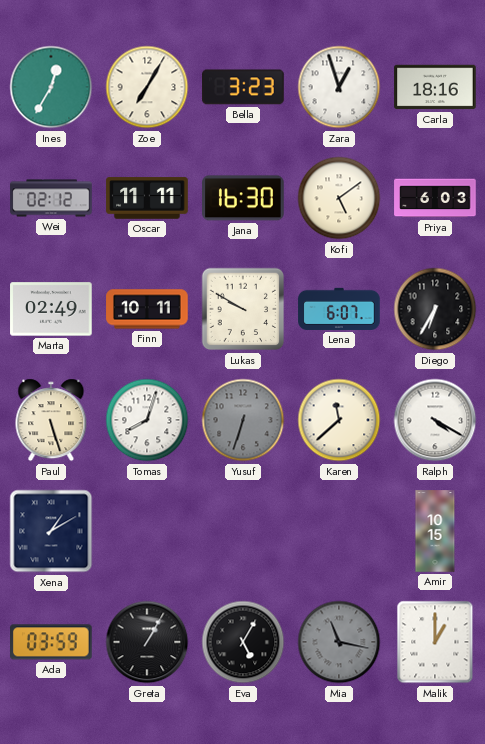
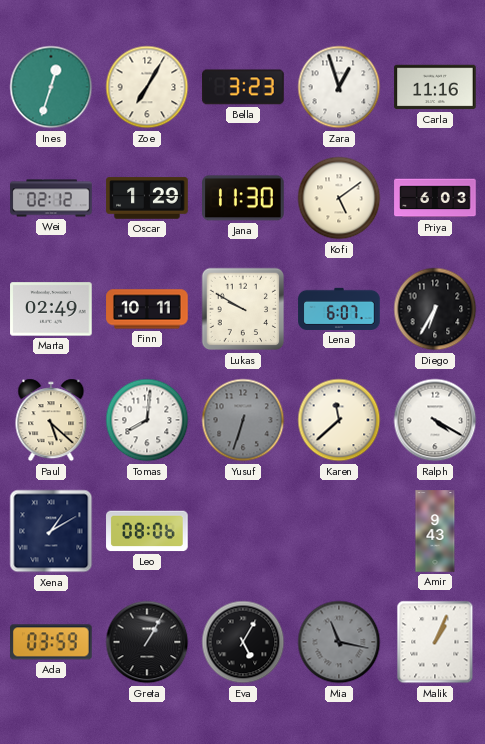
Ines: 12:35 -> 12:33 (51, 87)
Carla: 18:16 -> 11:16 (435, 87)
Oscar: 11:11 -> 1:29 (147, 198)
Jana: 16:30 -> 11:30 (243, 198)
Paul: 5:27 -> 5:22 (51, 420)
Tomas: 8:03 -> 8:01 (147, 420)
Leo: none -> 08:06 (147, 531)
Amir: 10:15 -> 9:43 (435, 531)
Malik: 1:00 -> 1:04 (435, 642)
